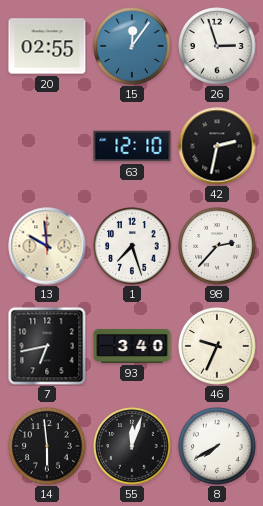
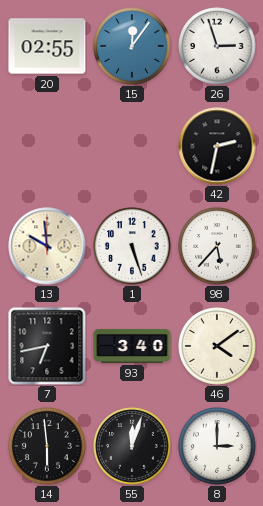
63: 12:10 -> none (132, 146)
1: 7:27 -> 5:27 (132, 246)
98: 2:37 -> 5:37 (217, 246)
46: 9:34 -> 4:09 (217, 346)
8: 7:40 -> 3:00 (217, 446)
